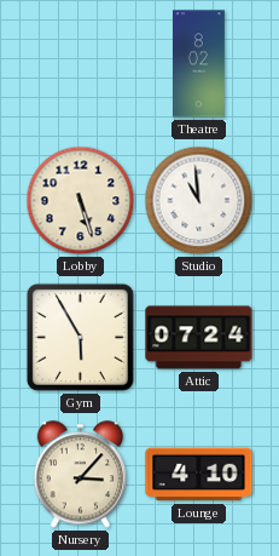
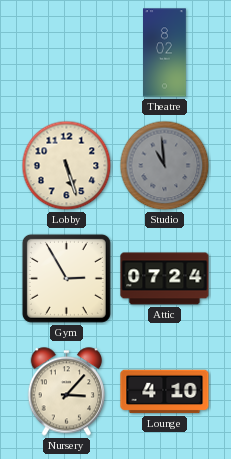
Studio dial: white -> grey (165, 166)
Gym: 5:55 -> 2:55 (66, 278)
